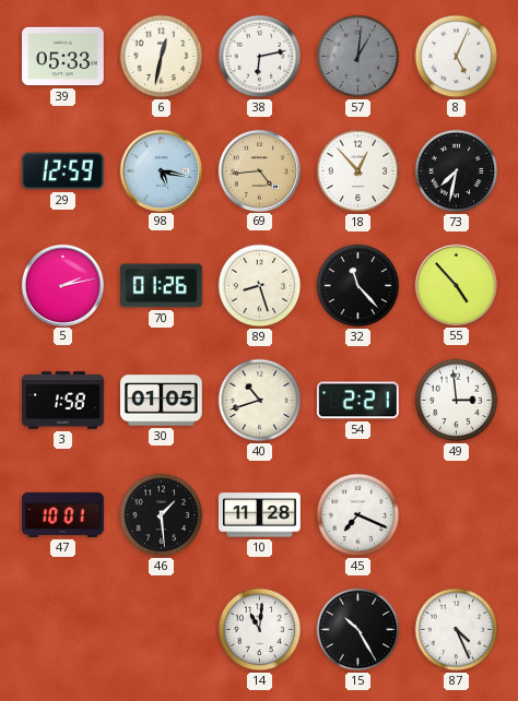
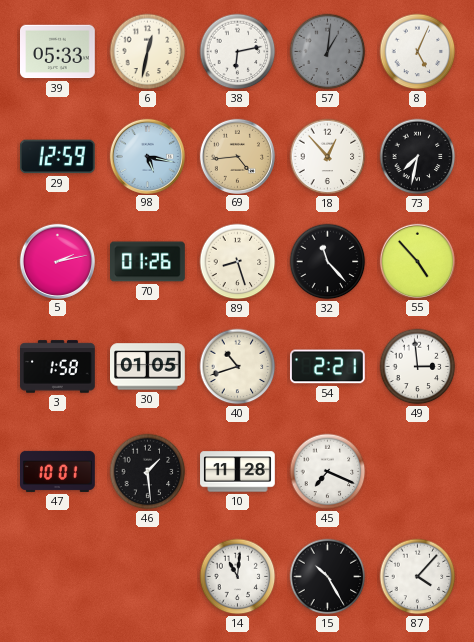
87: 4:26 -> 4:07 (418, 577)
